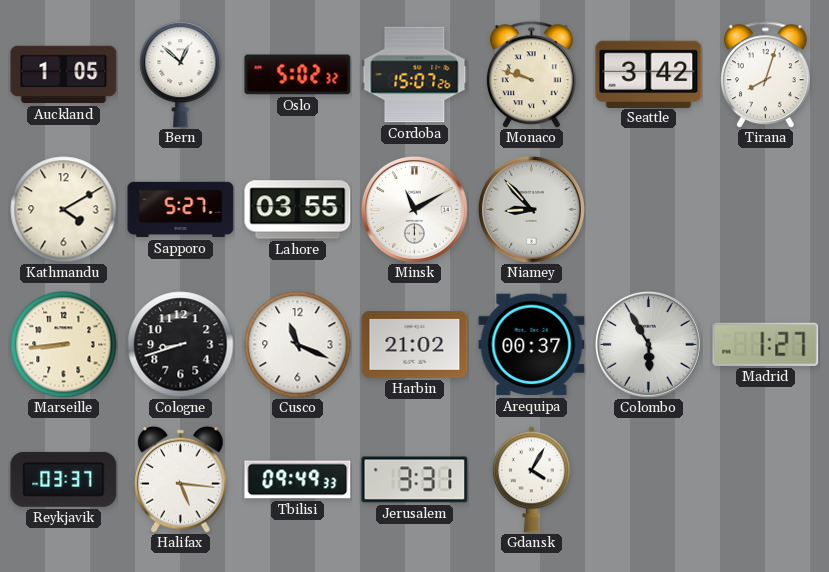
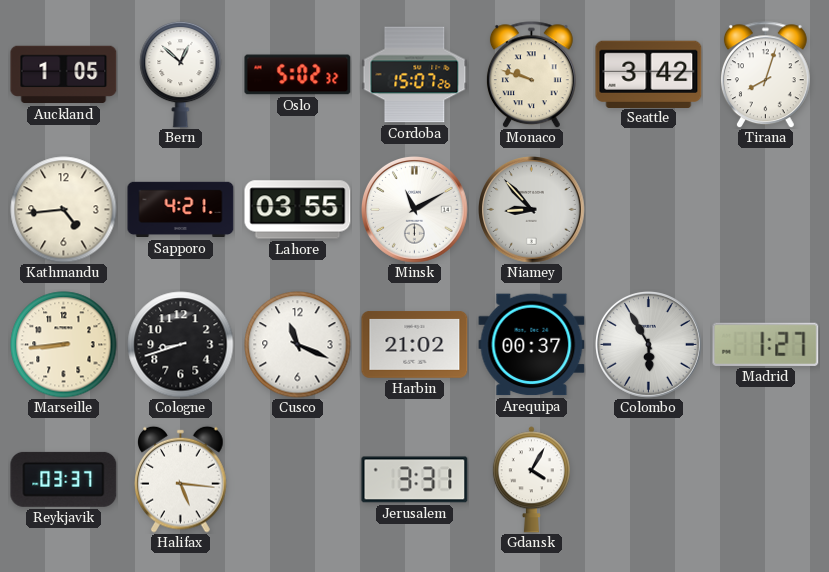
Kathmandu: 4:10 -> 4:44 (64, 210)
Sapporo: 5:27 -> 4:21 (181, 210)
Tbilisi: 09:49 -> none (298, 480)
